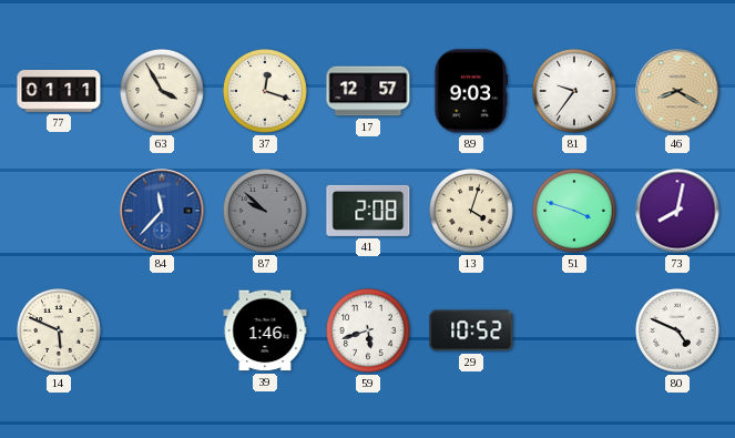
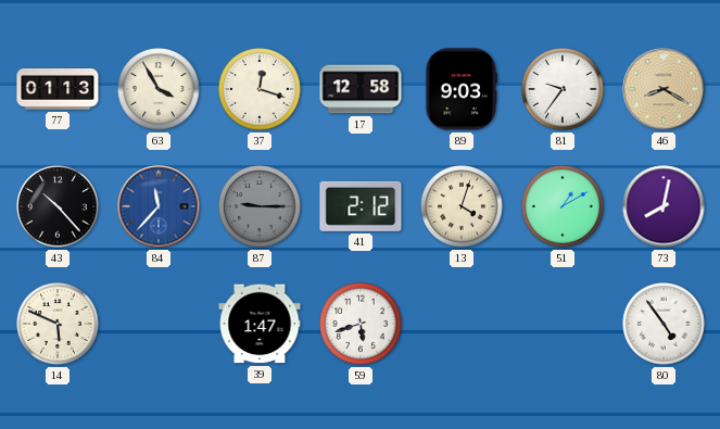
77: 01:11 -> 01:13 (58, 90)
17: 12:57 -> 12:58 (361, 89)
43: none -> 10:23 (58, 206)
87: 9:52 -> 9:15 (260, 206)
41: 2:08 -> 2:12 (361, 206)
51: 3:48 -> 1:10 (563, 206)
39: 1:46 -> 1:47 (260, 324)
29: 10:52 -> none (471, 330)
80: 4:49 -> 4:54 (664, 324)
